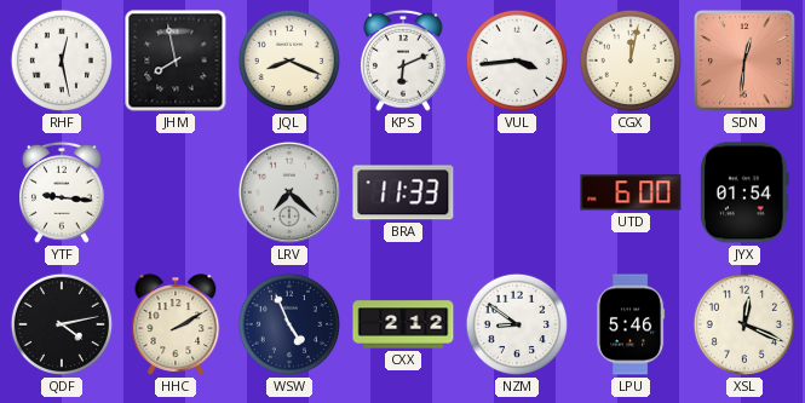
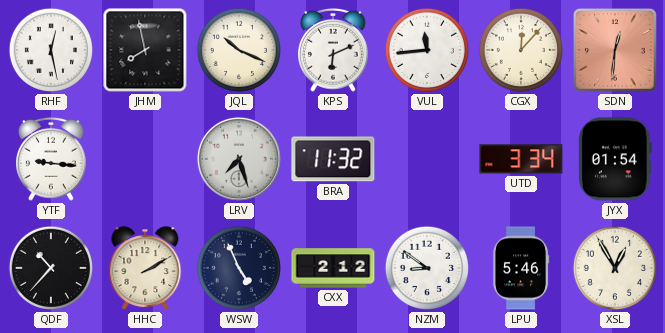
JQL: 8:19 -> 10:19 (239, 50)
VUL: 3:44 -> 11:44 (427, 50)
CGX: 12:02 -> 12:07 (521, 50)
LRV: 7:22 -> 7:27 (239, 159)
BRA: 11:33 -> 11:32 (333, 159)
UTD: 6:00 -> 3:34 (521, 159)
QDF: 4:13 -> 10:37 (51, 268)
XSL: 12:19 -> 12:55 (615, 268)
